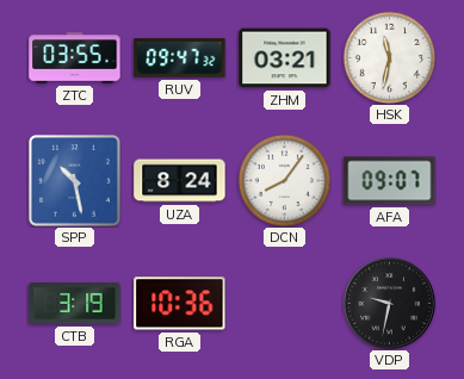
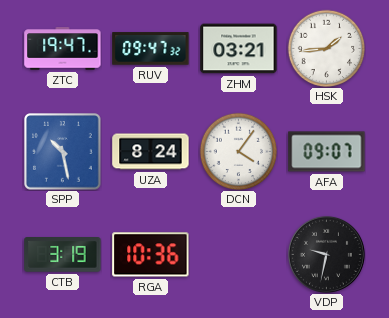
ZTC: 03:55 -> 19:47 (63, 49)
HSK: 11:32 -> 1:44 (326, 48)
DCN: 8:06 -> 4:06 (238, 151)
